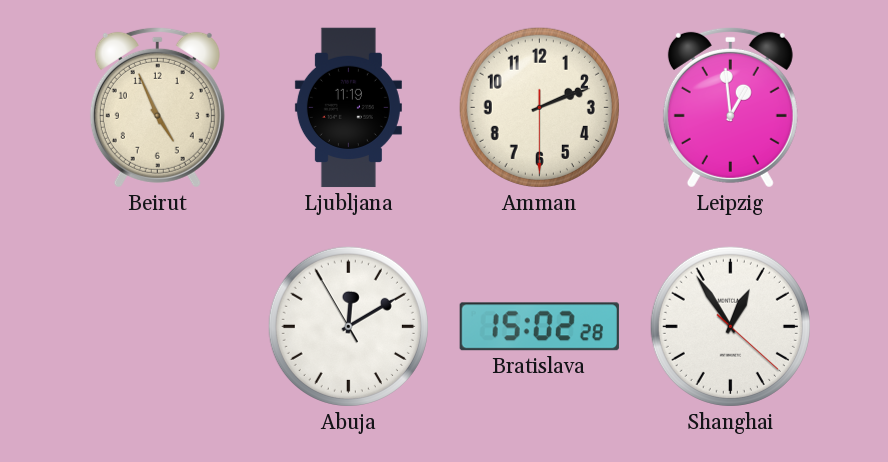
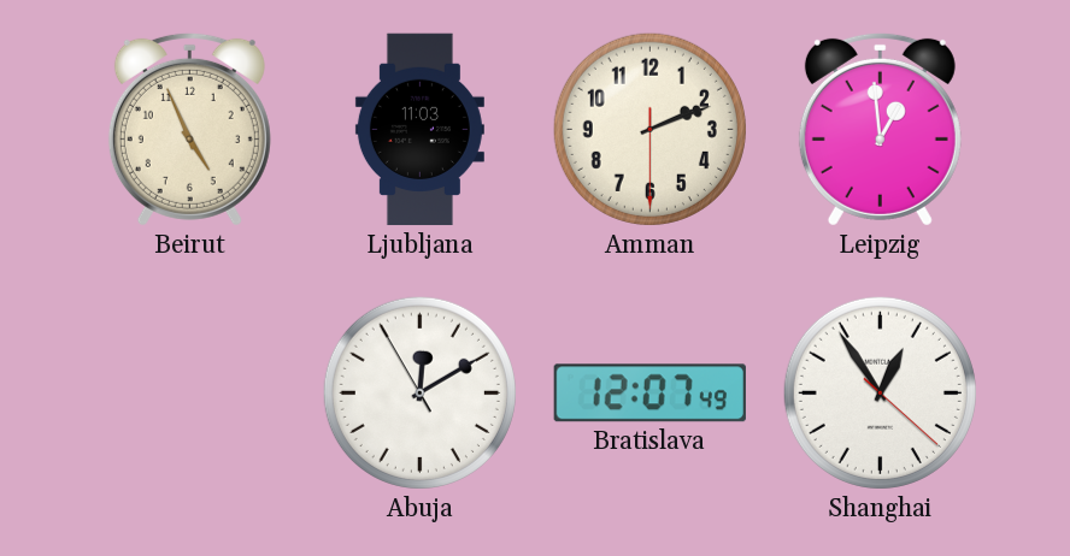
Ljubljana: 11:19 -> 11:03 (419, 130)
Bratislava: 15:02 -> 12:07 (649, 394)
